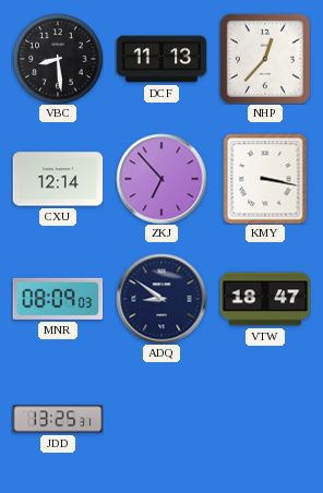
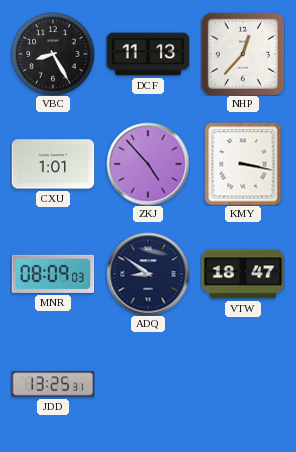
VBC: 8:29 -> 8:25 (53, 54)
CXU: 12:14 -> 1:01 (53, 164)
ZKJ: 6:53 -> 4:53 (148, 164)
